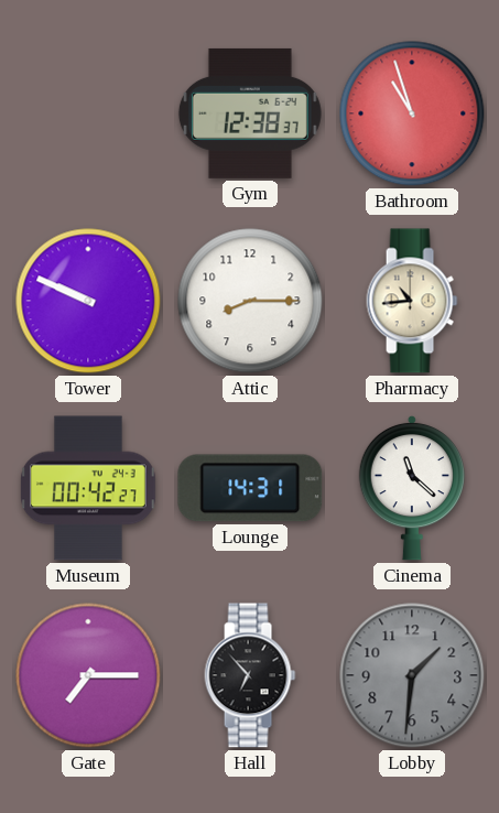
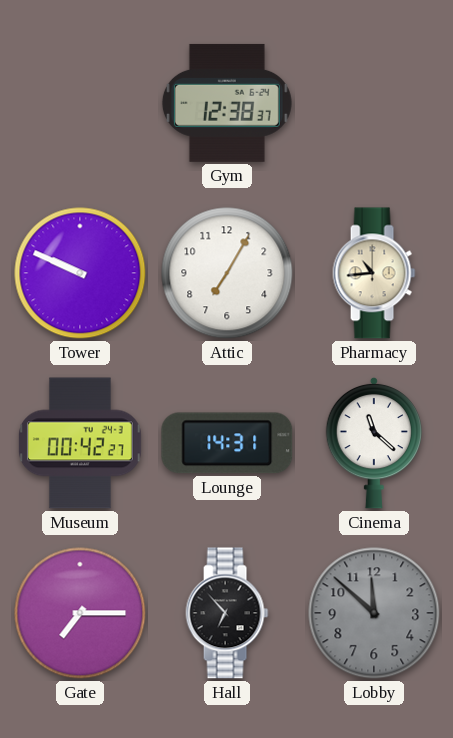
Bathroom: 10:57 -> none (412, 113)
Attic: 8:15 -> 7:05 (227, 273)
Lobby: 1:31 -> 11:52 (374, 613)
